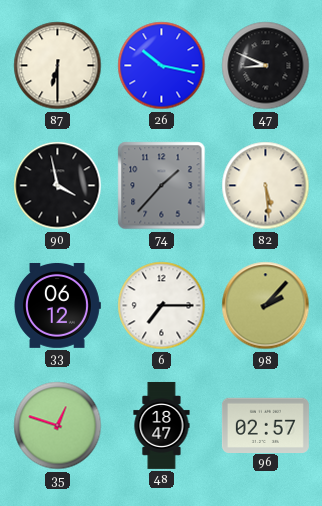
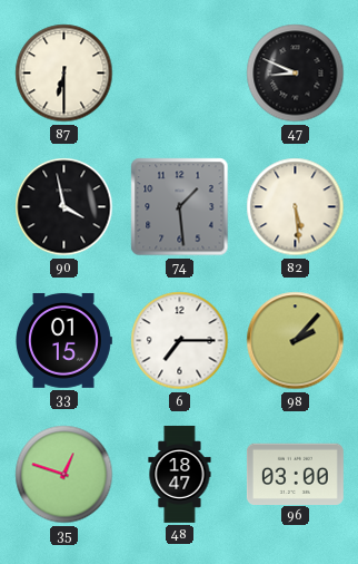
26: 10:17 -> none (162, 66)
74: 1:37 -> 1:29 (180, 207)
33: 06:12 -> 01:15 (64, 340)
96: 02:57 -> 03:00 (295, 474)
